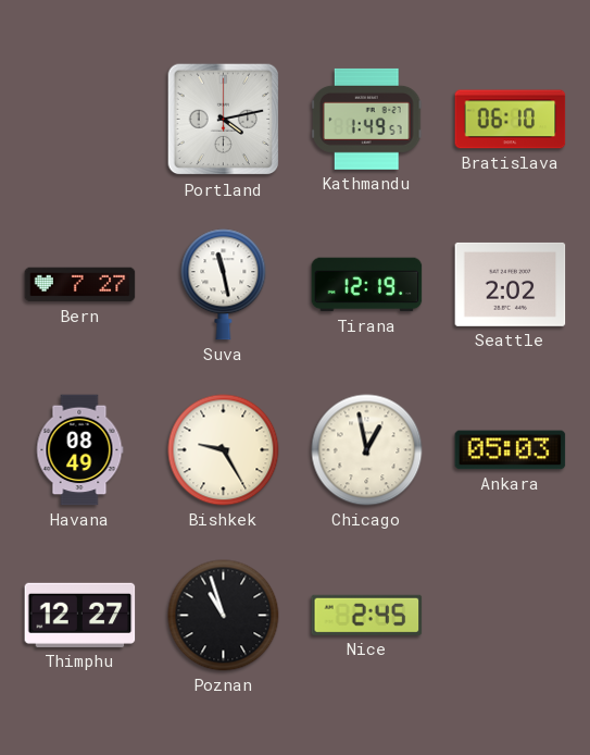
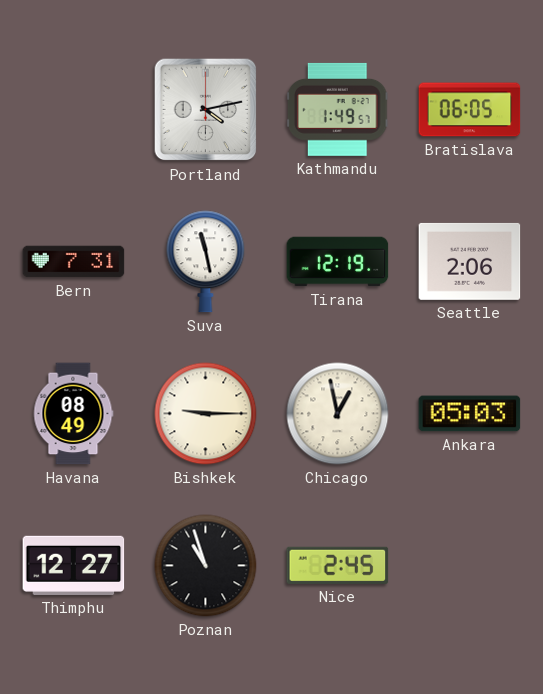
Bratislava: 06:10 -> 06:05 (470, 110)
Bern: 7:27 -> 7:31 (74, 262)
Seattle: 2:02 -> 2:06 (470, 261)
Bishkek: 9:25 -> 9:15 (206, 414)
